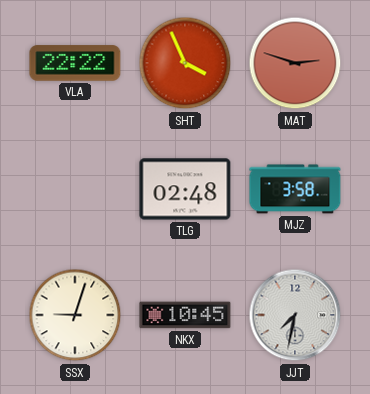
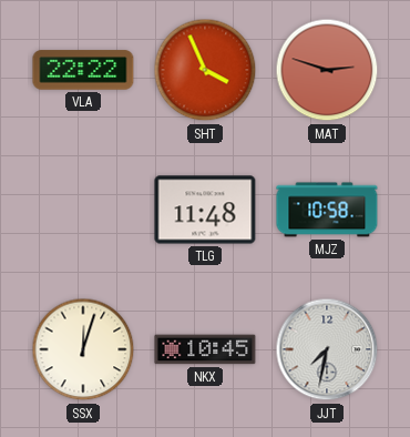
TLG: 02:48 -> 11:48 (205, 210)
MJZ: 3:58 -> 10:58 (327, 210)
SSX: 9:03 -> 12:03 (83, 349)
